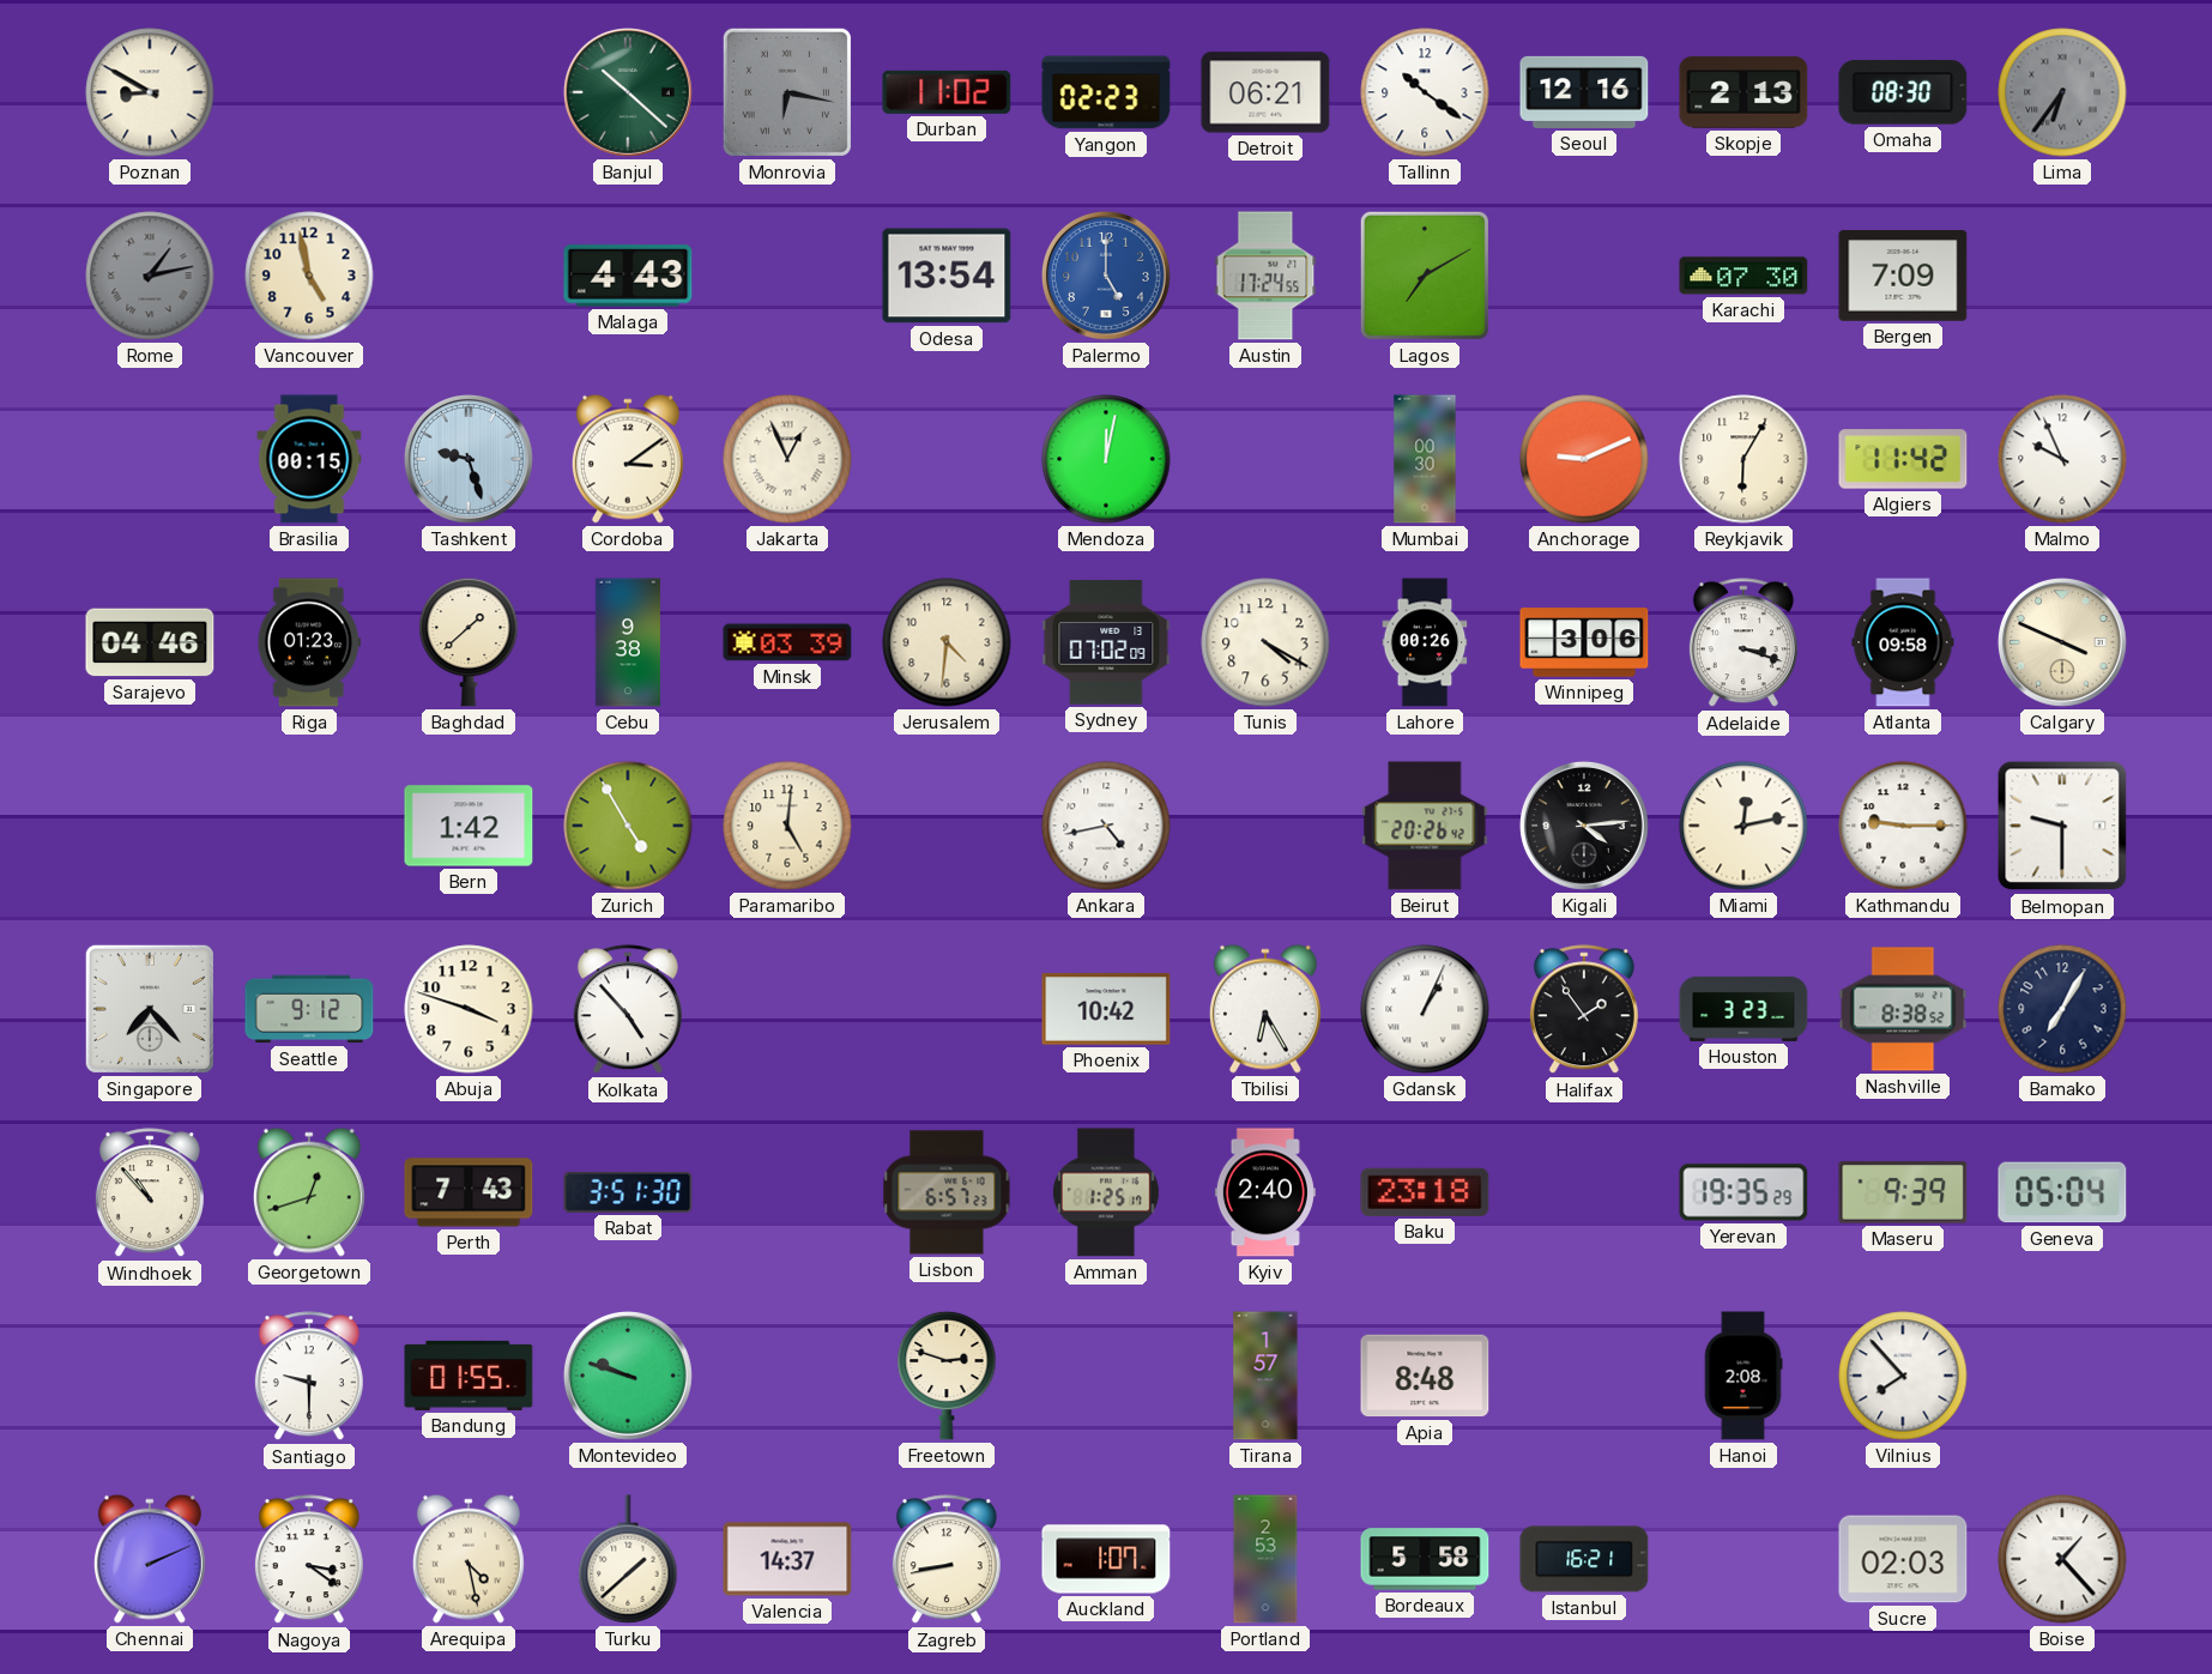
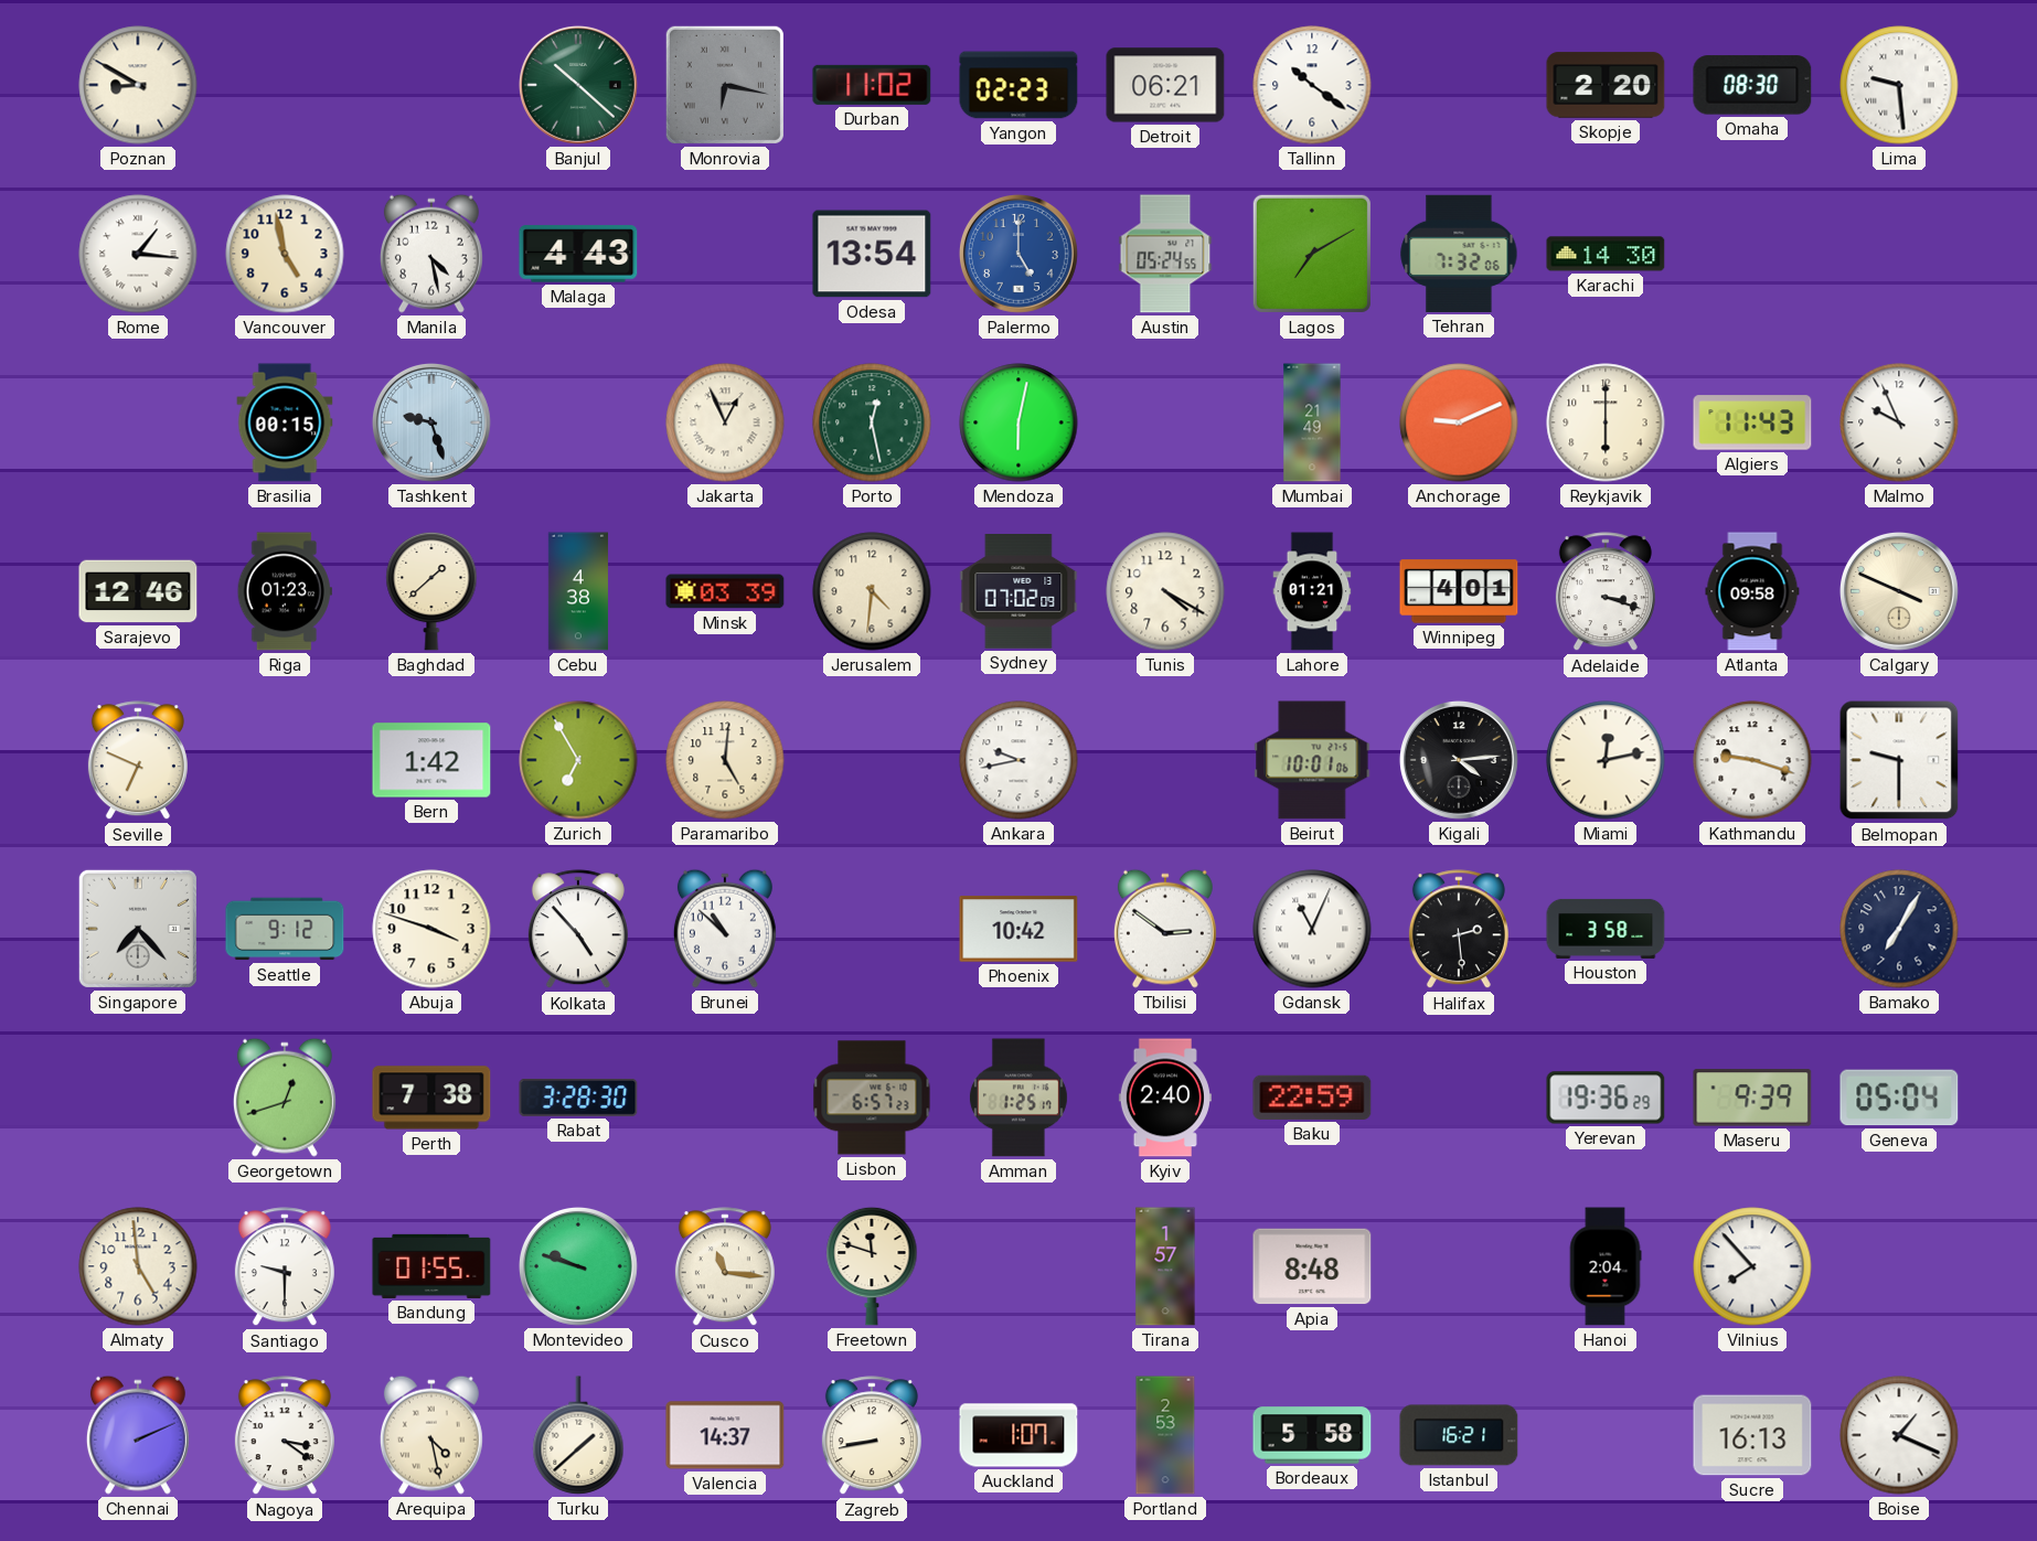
Seoul: 12:16 -> none (1584, 92)
Skopje: 2:13 -> 2:20 (1606, 85)
Lima: 6:36 -> 9:29 (1899, 85)
Lima dial: grey -> white (1899, 85)
Rome: 1:13 -> 1:16 (138, 254)
Rome dial: grey -> white (138, 254)
Manila: none -> 4:28 (431, 254)
Austin: 17:24 -> 05:24 (1165, 254)
Tehran: none -> 7:32 (1459, 254)
Karachi: 07:30 -> 14:30 (1606, 254)
Bergen: 7:09 -> none (1903, 276)
Cordoba: 3:09 -> none (628, 459)
Porto: none -> 12:28 (872, 422)
Mendoza: 12:02 -> 6:02 (1019, 422)
Mumbai: 00:30 -> 21:49 (1312, 422)
Reykjavik: 6:05 -> 6:00 (1606, 422)
Algiers: 11:42 -> 11:43 (1752, 422)
Sarajevo: 04:46 -> 12:46 (138, 591)
Cebu: 9:38 -> 4:38 (578, 591)
Lahore: 00:26 -> 01:21 (1312, 591)
Winnipeg: 3:06 -> 4:01 (1459, 591)
Seville: none -> 6:49 (138, 761)
Zurich: 4:55 -> 6:55 (578, 760)
Ankara: 4:43 -> 9:43 (1019, 760)
Beirut: 20:26 -> 10:01 (1312, 760)
Kathmandu: 9:15 -> 9:18 (1752, 760)
Brunei: none -> 10:52 (725, 929)
Tbilisi: 6:25 -> 2:51 (1165, 929)
Gdansk: 1:04 -> 11:04 (1312, 929)
Halifax: 1:54 -> 2:29 (1459, 930)
Houston: 3:23 -> 3:58 (1606, 929)
Nashville: 8:38 -> none (1903, 1009)
Windhoek: 10:53 -> none (150, 1193)
Perth: 7:43 -> 7:38 (431, 1098)
Rabat: 3:51 -> 3:28 (578, 1098)
Baku: 23:18 -> 22:59 (1312, 1098)
Yerevan: 19:35 -> 19:36 (1606, 1098)
Almaty: none -> 4:59 (138, 1266)
Cusco: none -> 11:16 (725, 1267)
Freetown: 2:48 -> 11:48 (872, 1266)
Hanoi: 2:08 -> 2:04 (1606, 1266)
Sucre: 02:03 -> 16:13 (1752, 1435)
Boise: 1:23 -> 1:19 (1899, 1435)
